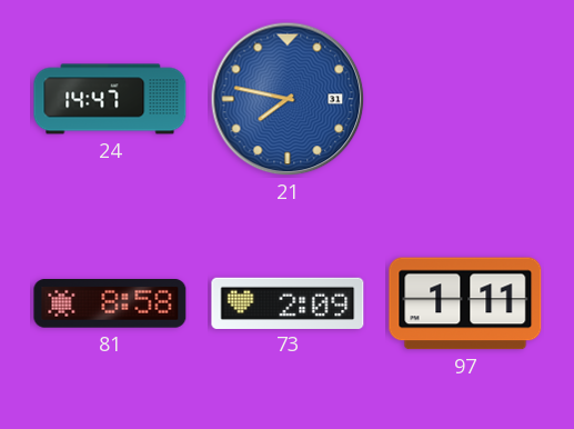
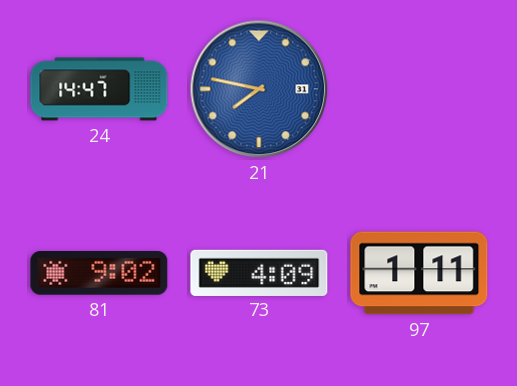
81: 8:58 -> 9:02 (99, 274)
73: 2:09 -> 4:09 (259, 272)
